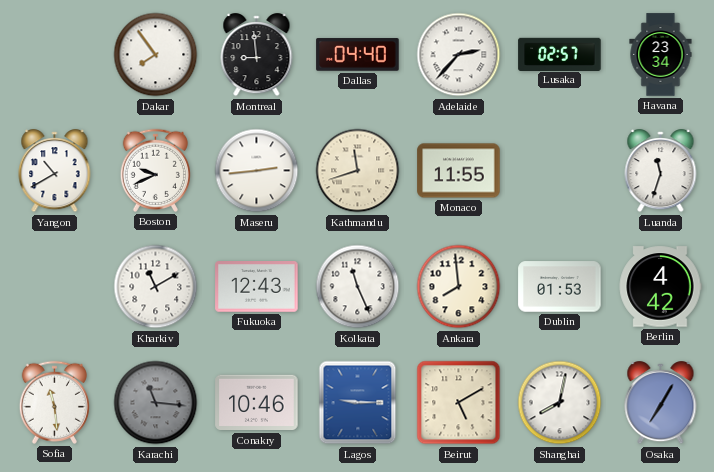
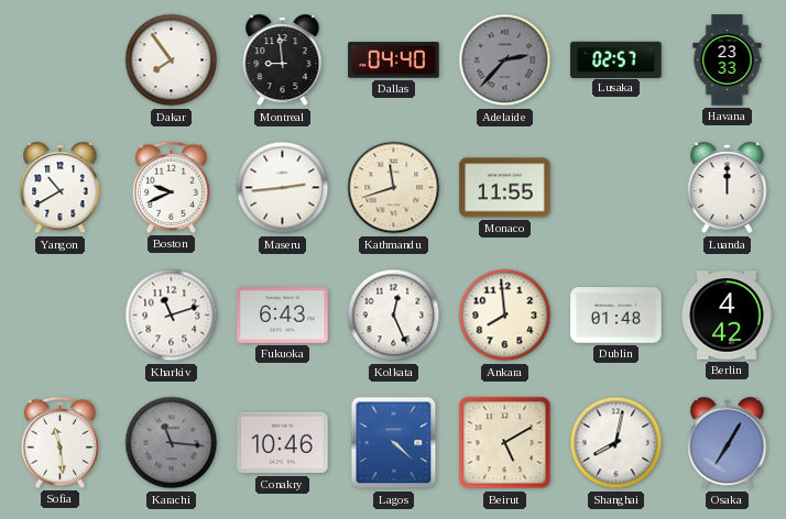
Adelaide dial: white -> grey (505, 60)
Havana: 23:34 -> 23:33 (728, 60)
Luanda: 11:33 -> 12:00 (728, 188)
Kharkiv: 11:10 -> 11:12 (172, 316)
Fukuoka: 12:43 -> 6:43 (283, 316)
Kolkata: 11:26 -> 12:26 (394, 316)
Dublin: 01:53 -> 01:48 (616, 316)
Lagos: 9:15 -> 4:22 (394, 443)
